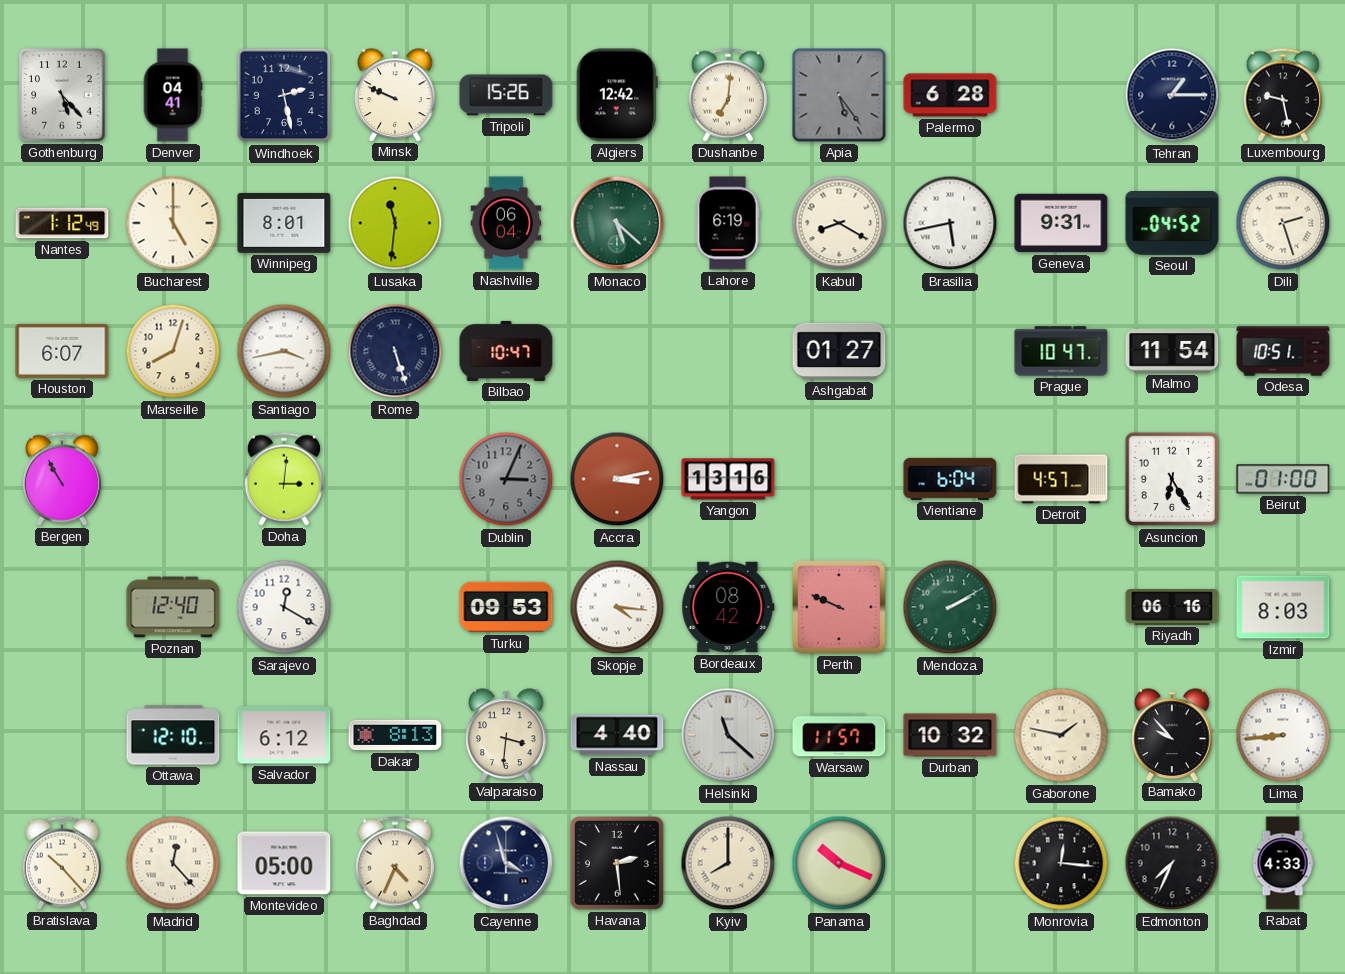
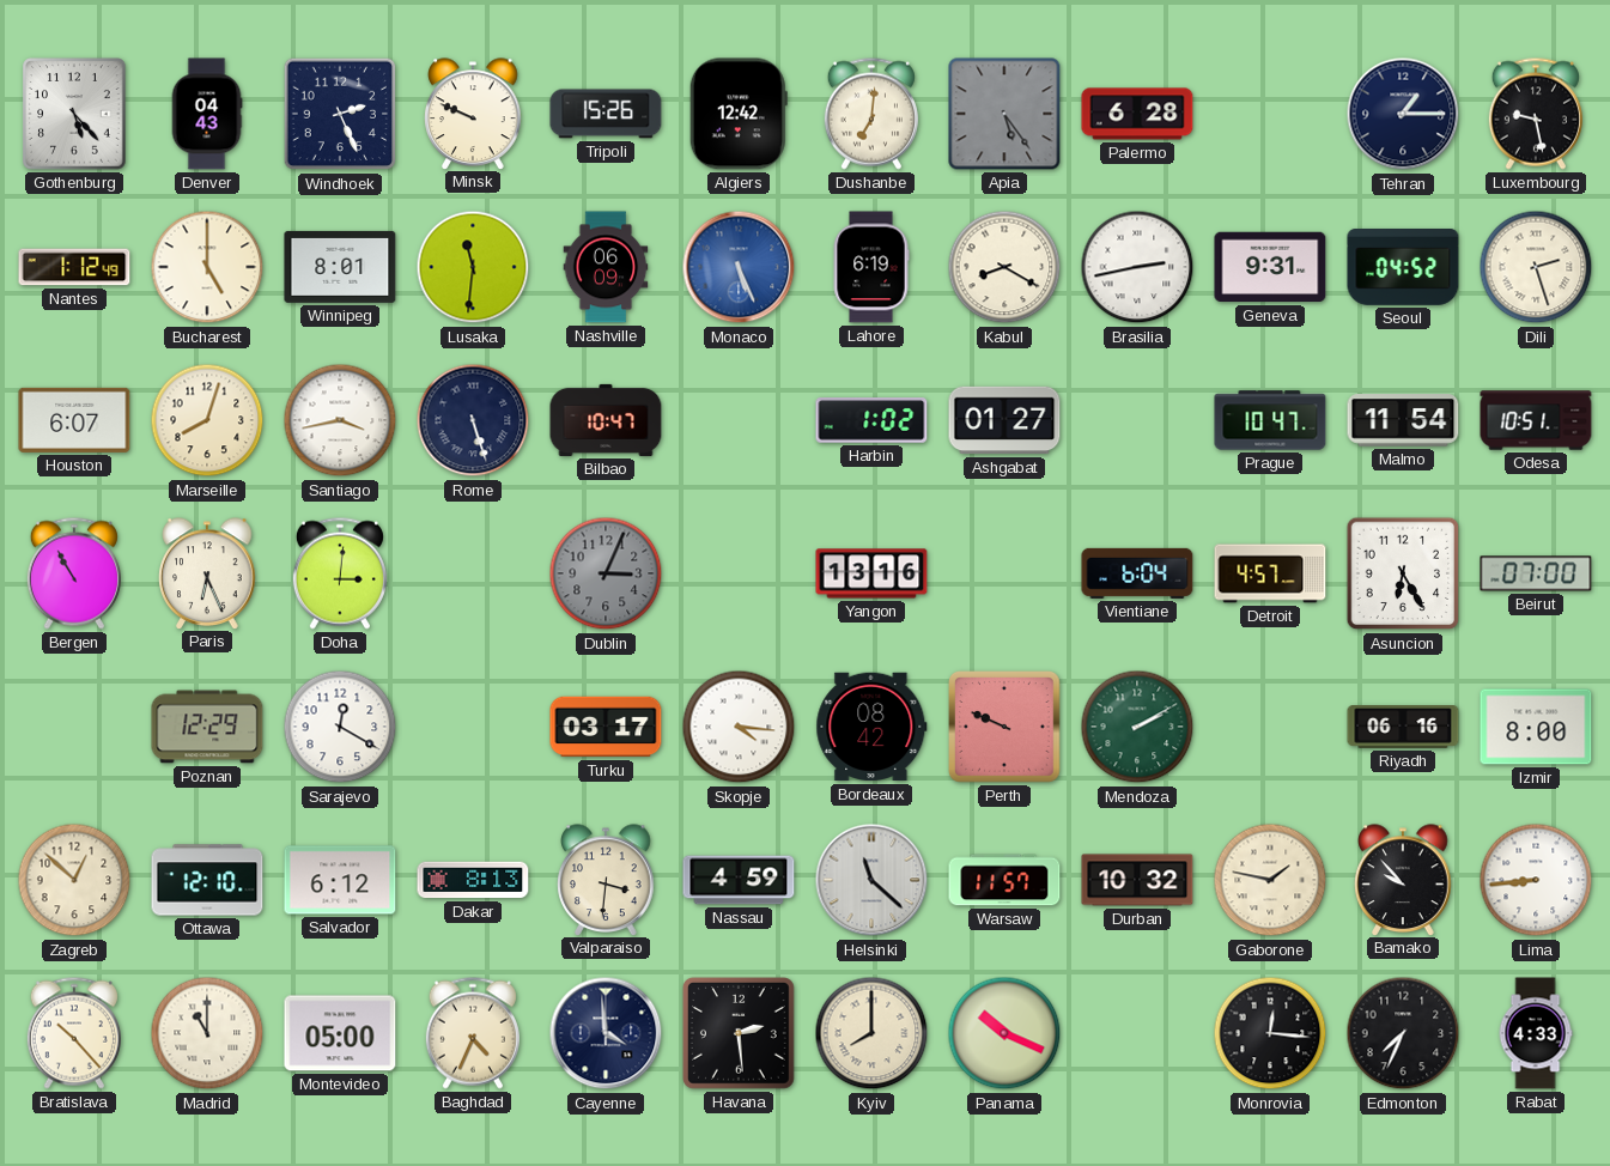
Denver: 04:41 -> 04:43 (207, 114)
Windhoek: 2:28 -> 2:26 (340, 114)
Nashville: 06:04 -> 06:09 (606, 267)
Monaco: 5:22 -> 5:26 (739, 267)
Monaco dial: green -> blue (739, 267)
Brasilia: 5:43 -> 2:43 (1137, 267)
Harbin: none -> 1:02 (871, 420)
Paris: none -> 6:26 (207, 573)
Accra: 3:13 -> none (617, 479)
Beirut: 01:00 -> 07:00 (1536, 573)
Poznan: 12:40 -> 12:29 (207, 727)
Turku: 09:53 -> 03:17 (606, 727)
Izmir: 8:03 -> 8:00 (1536, 727)
Zagreb: none -> 12:52 (74, 880)
Nassau: 4:40 -> 4:59 (739, 880)
Madrid: 12:23 -> 11:00 (207, 1033)
Cayenne: 3:57 -> 3:59 (606, 1033)
